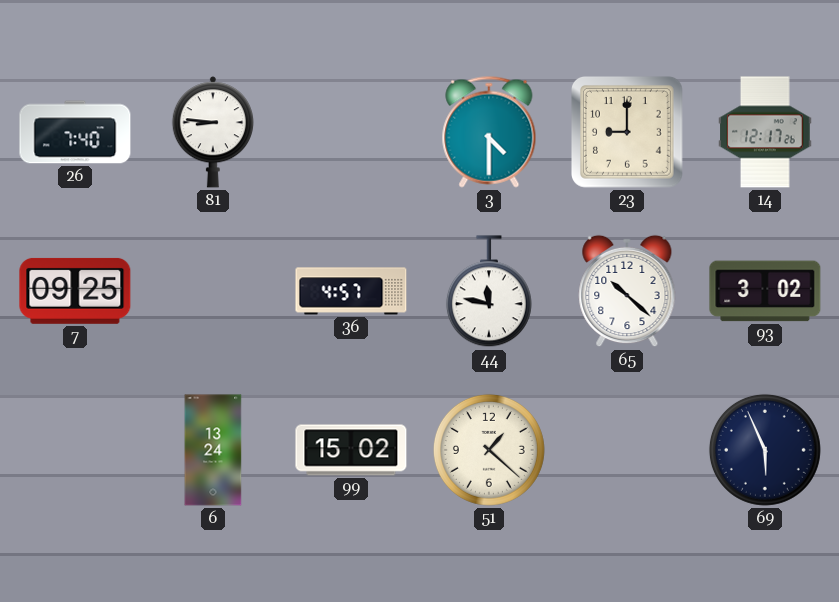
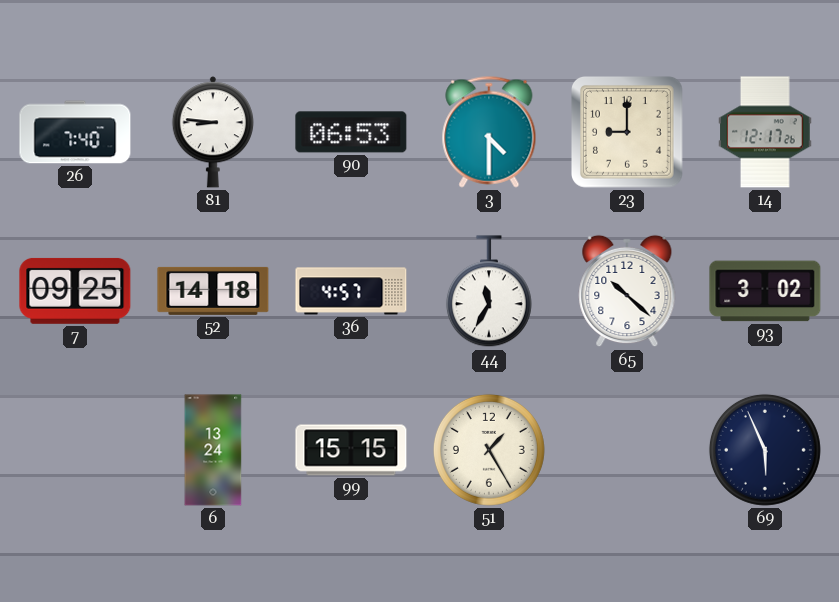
90: none -> 06:53 (351, 132)
52: none -> 14:18 (213, 291)
44: 11:47 -> 11:35 (489, 292)
99: 15:02 -> 15:15 (351, 450)
51: 1:22 -> 1:25 (489, 450)
